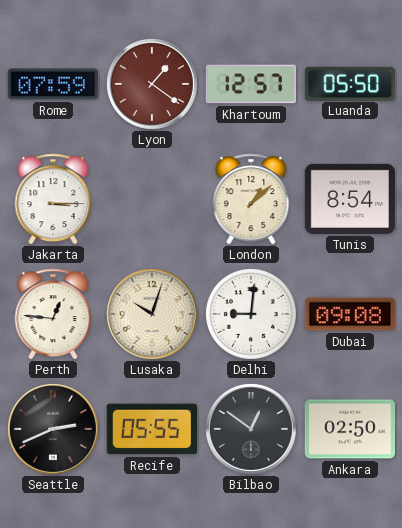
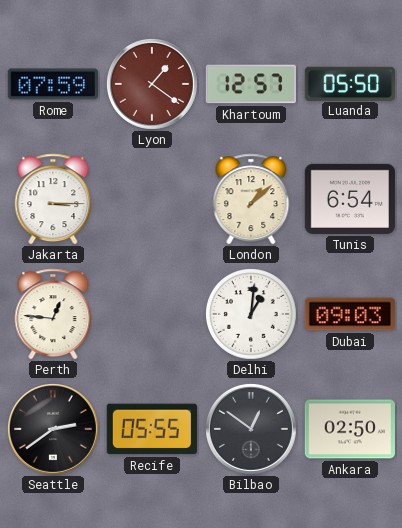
Tunis: 8:54 -> 6:54 (350, 199)
Lusaka: 10:03 -> none (152, 314)
Delhi: 9:01 -> 1:01 (252, 315)
Dubai: 09:08 -> 09:03 (350, 314)
Seattle: 2:41 -> 2:39 (53, 429)
